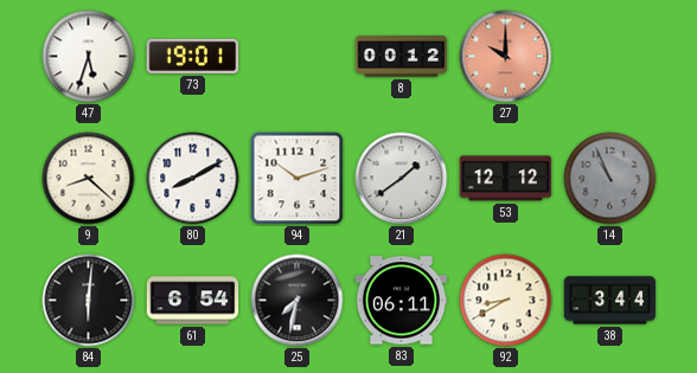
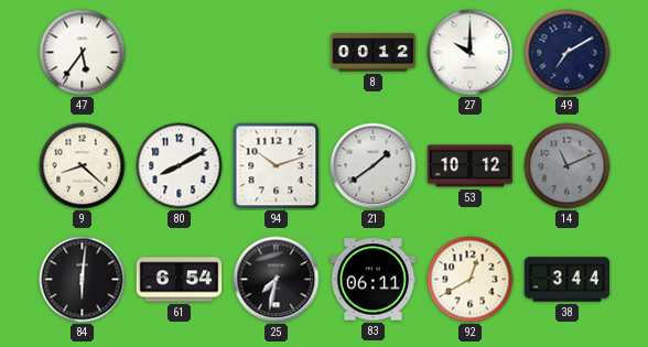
47: 5:33 -> 5:36 (83, 53)
73: 19:01 -> none (193, 56)
27 dial: salmon -> white (471, 53)
49: none -> 7:10 (568, 53)
53: 12:12 -> 10:12 (471, 166)
14: 10:56 -> 11:11 (568, 166)
92: 8:40 -> 12:40 (471, 280)
